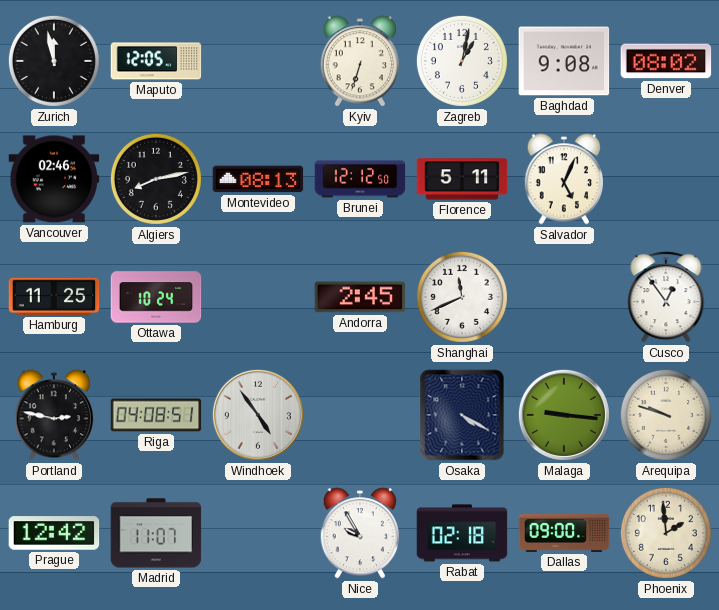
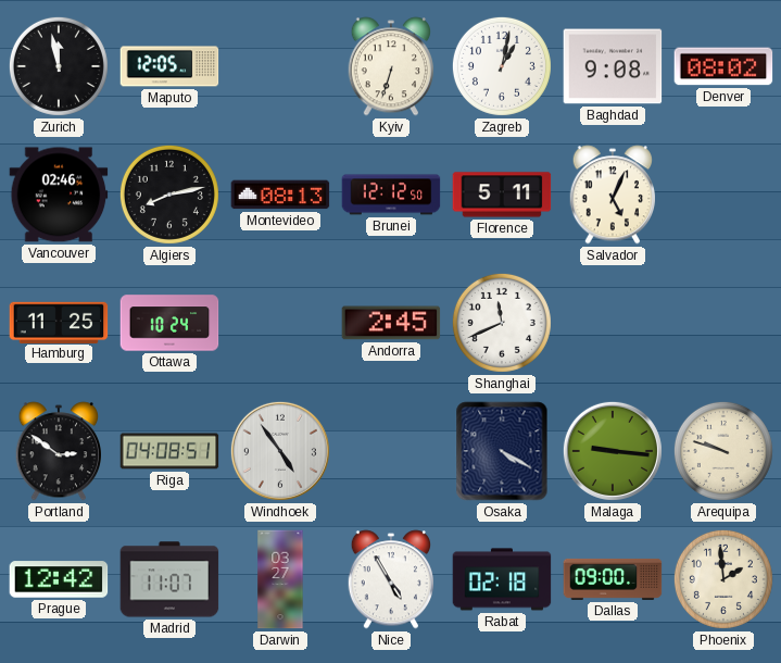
Cusco: 12:54 -> none (666, 297)
Portland: 2:47 -> 2:51 (58, 451)
Darwin: none -> 03:27 (280, 579)
Nice: 9:55 -> 4:55 (390, 579)
